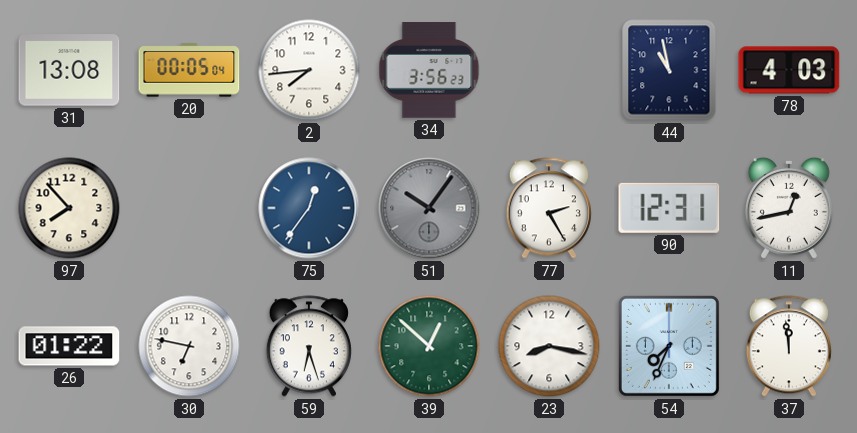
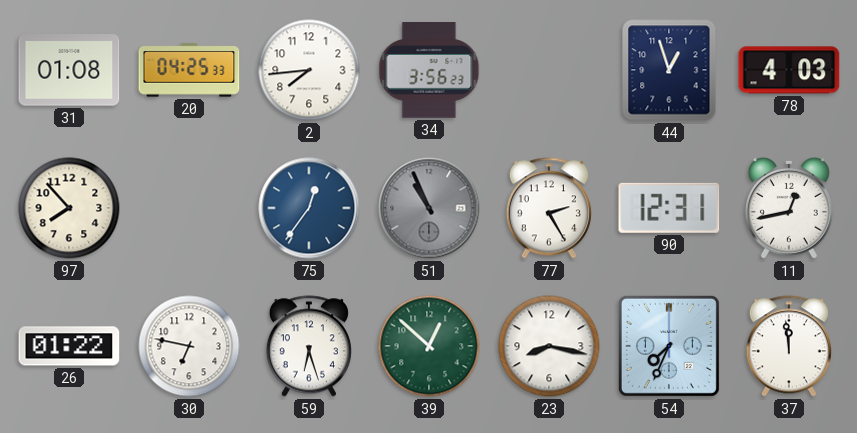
31: 13:08 -> 01:08 (69, 70)
20: 00:05 -> 04:25 (189, 70)
44: 10:58 -> 12:57 (669, 70)
51: 10:06 -> 10:56 (429, 208)
